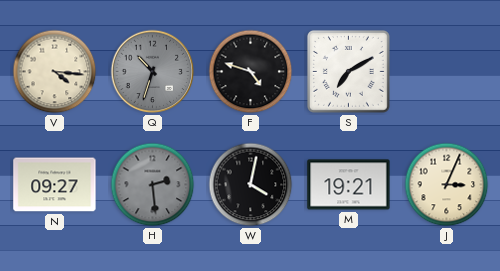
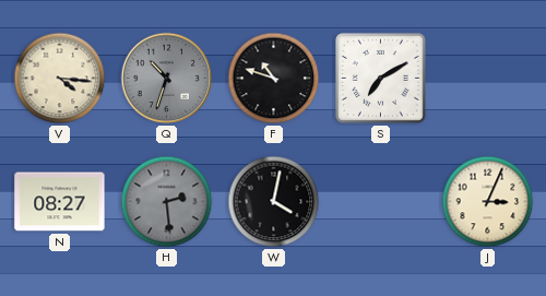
F: 4:48 -> 10:48 (274, 79)
N: 09:27 -> 08:27 (60, 202)
M: 19:21 -> none (349, 185)
